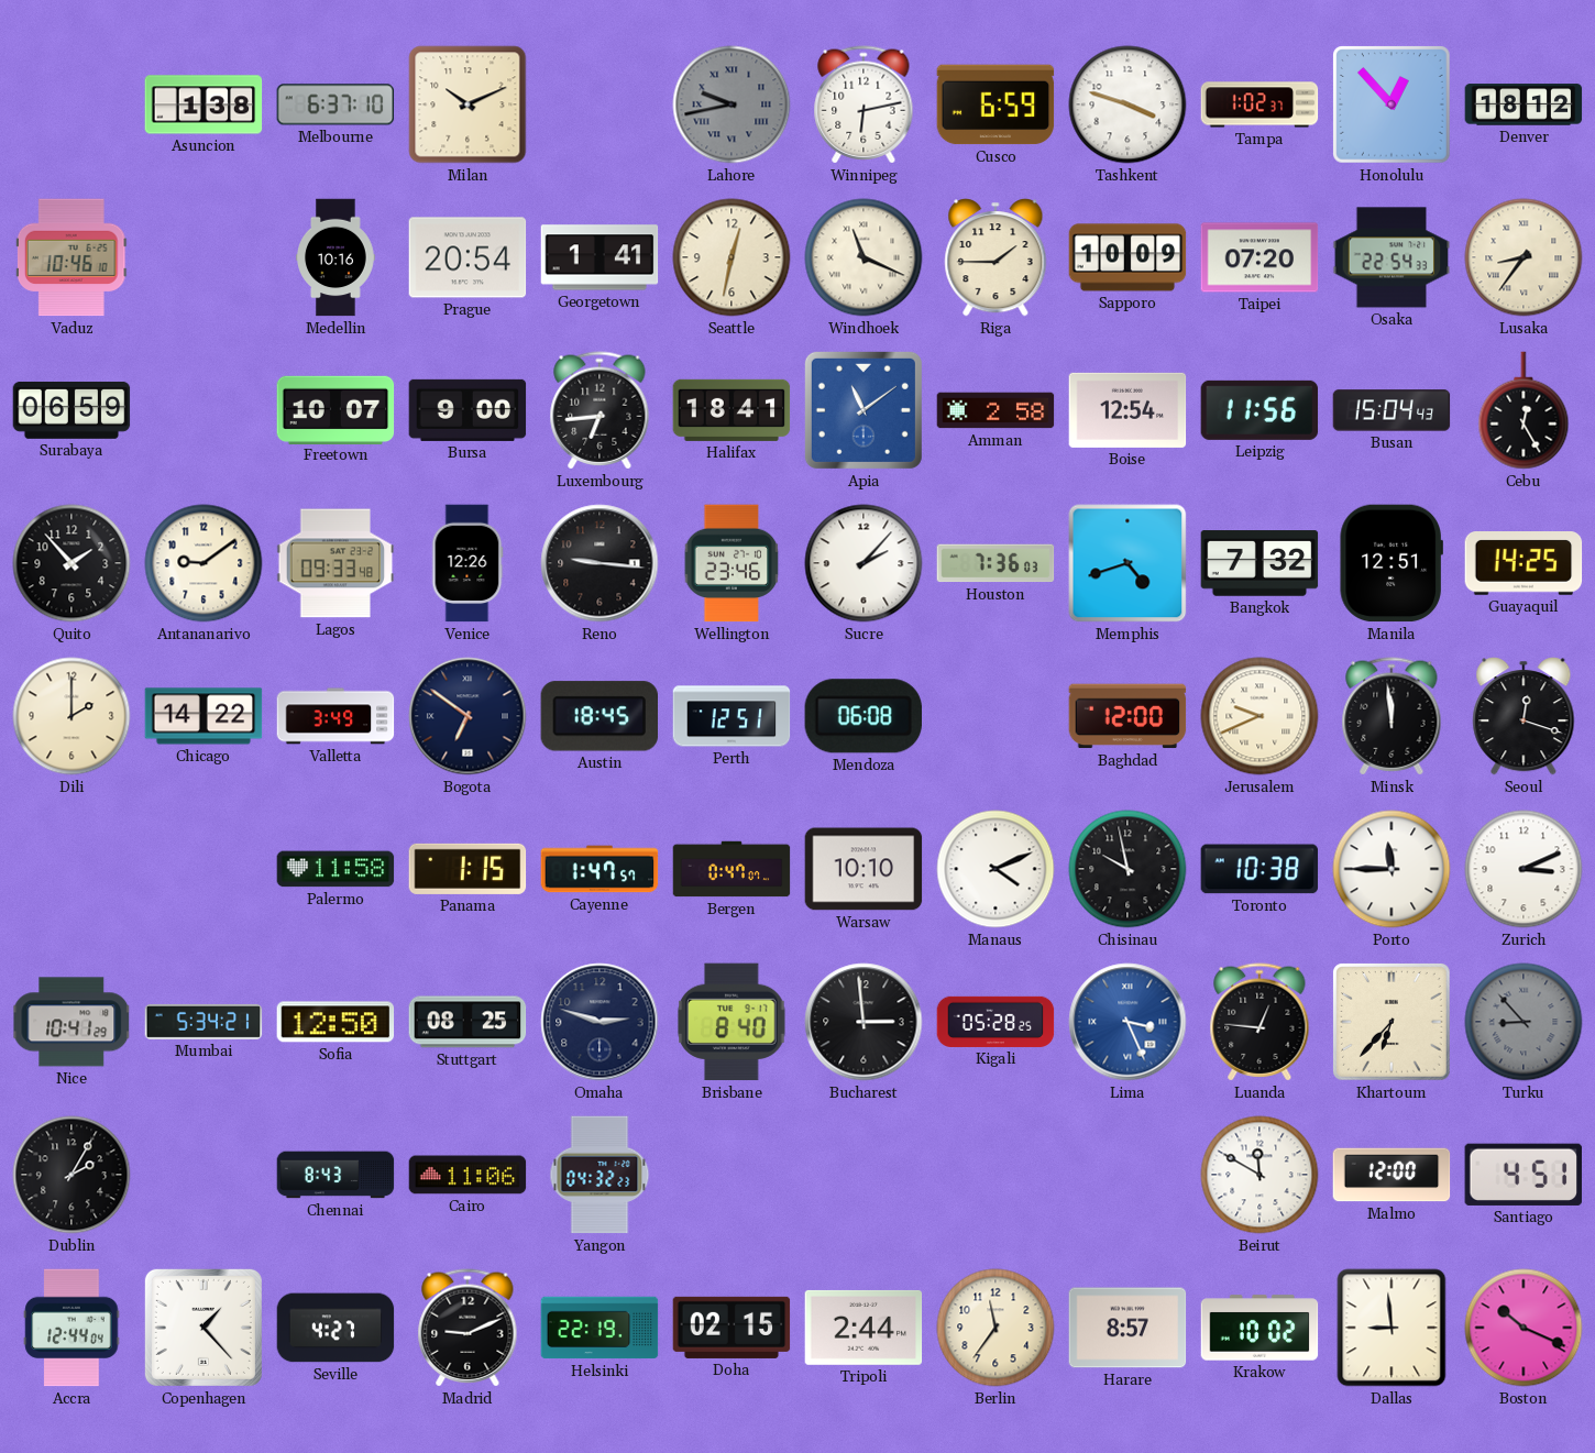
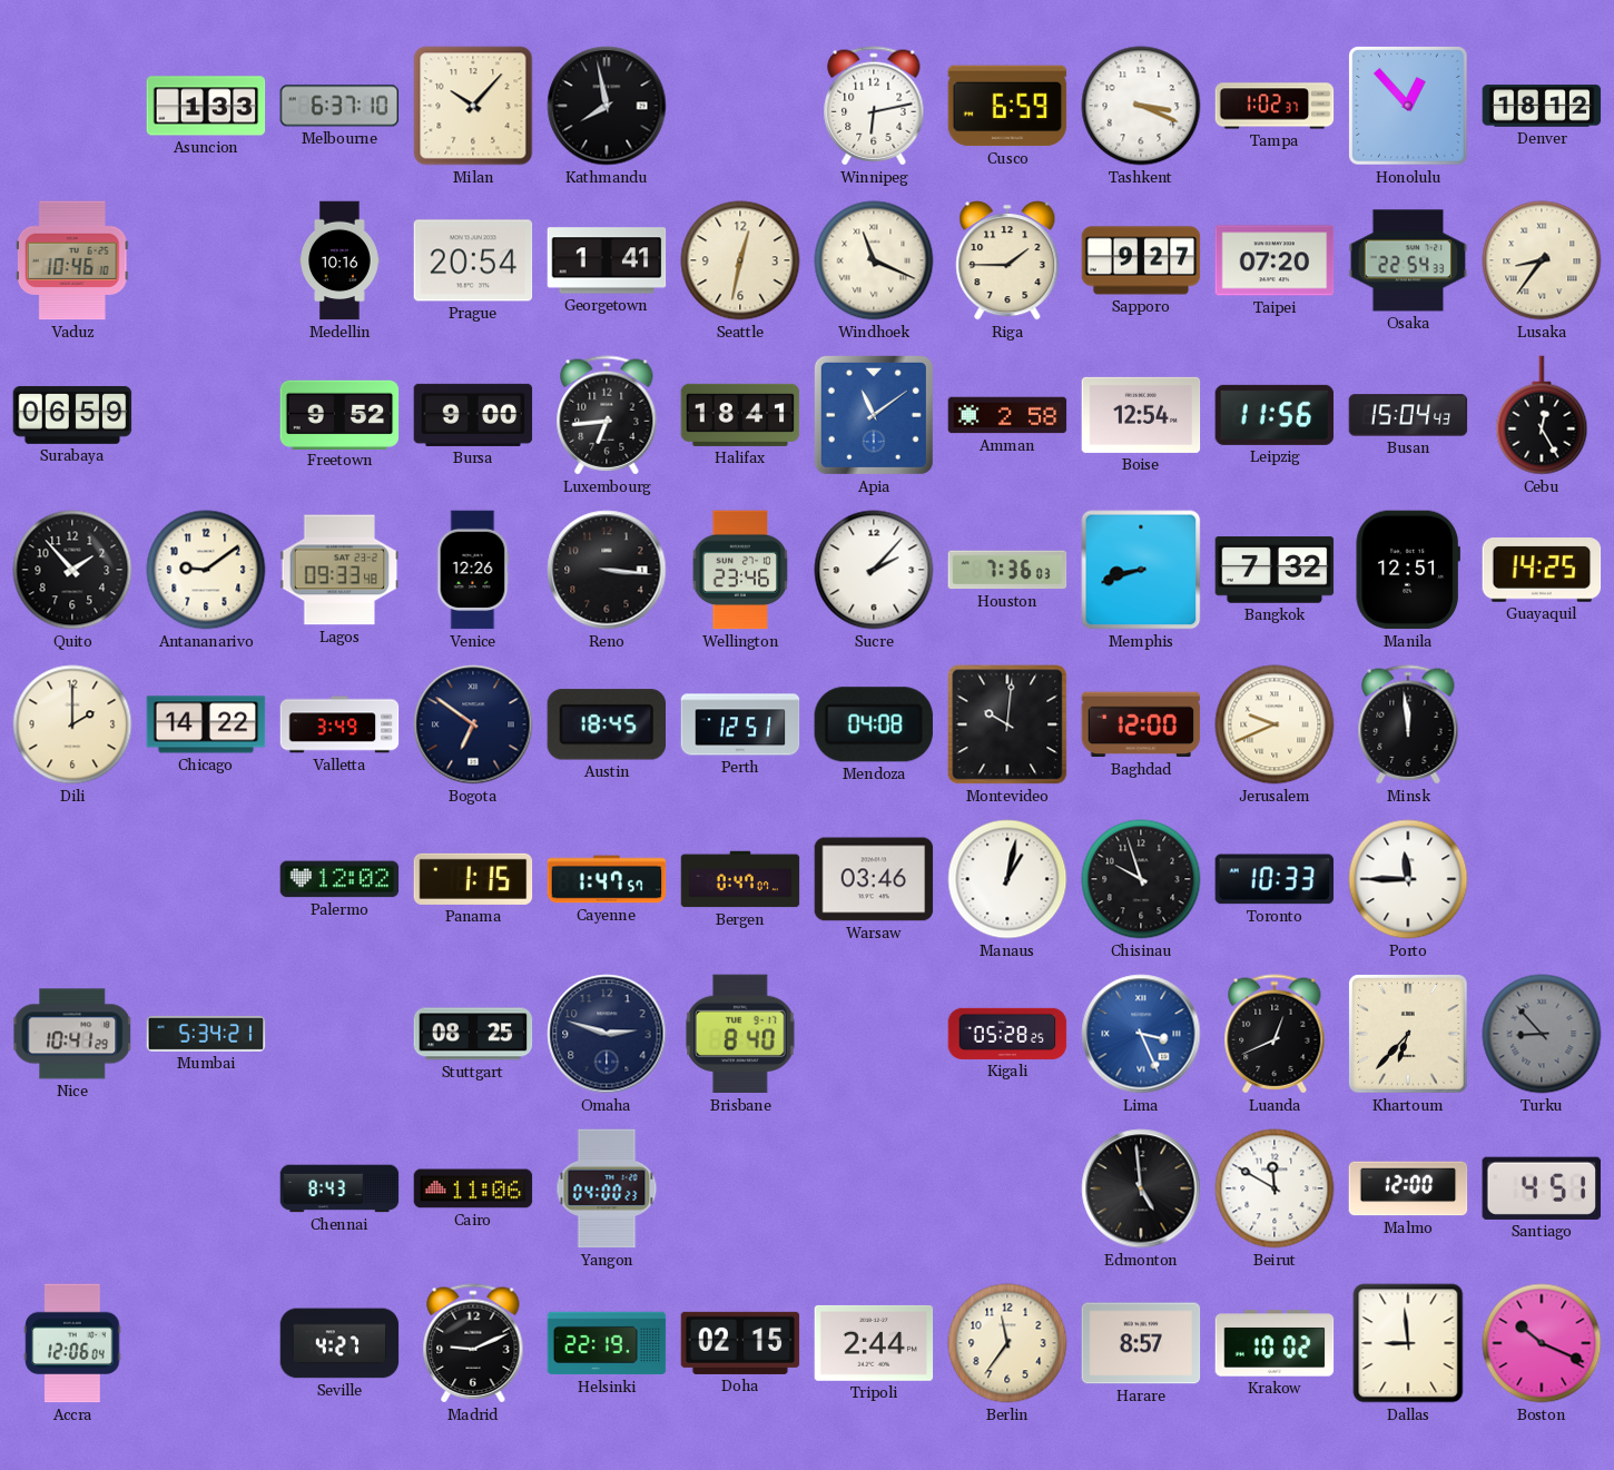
Asuncion: 1:38 -> 1:33 (206, 106)
Milan: 10:11 -> 10:07 (473, 106)
Kathmandu: none -> 7:58 (607, 106)
Lahore: 9:43 -> none (732, 104)
Tashkent: 3:48 -> 3:19 (1141, 106)
Sapporo: 10:09 -> 9:27 (1141, 260)
Freetown: 10:07 -> 9:52 (339, 414)
Reno: 9:16 -> 3:16 (607, 570)
Memphis: 4:42 -> 8:42 (1141, 570)
Mendoza: 06:08 -> 04:08 (874, 724)
Montevideo: none -> 10:01 (1007, 724)
Seoul: 12:18 -> none (1524, 716)
Palermo: 11:58 -> 12:02 (339, 879)
Warsaw: 10:10 -> 03:46 (874, 879)
Manaus: 4:11 -> 1:02 (1007, 879)
Chisinau: 9:58 -> 9:57 (1141, 879)
Toronto: 10:38 -> 10:33 (1275, 879)
Zurich: 3:11 -> none (1524, 869)
Sofia: 12:50 -> none (335, 1022)
Bucharest: 2:59 -> none (864, 1022)
Luanda: 12:46 -> 12:41 (1275, 1034)
Dublin: 2:05 -> none (71, 1175)
Yangon: 04:32 -> 04:00 (607, 1188)
Edmonton: none -> 4:59 (1141, 1188)
Accra: 12:44 -> 12:06 (72, 1343)
Copenhagen: 1:23 -> none (204, 1328)
